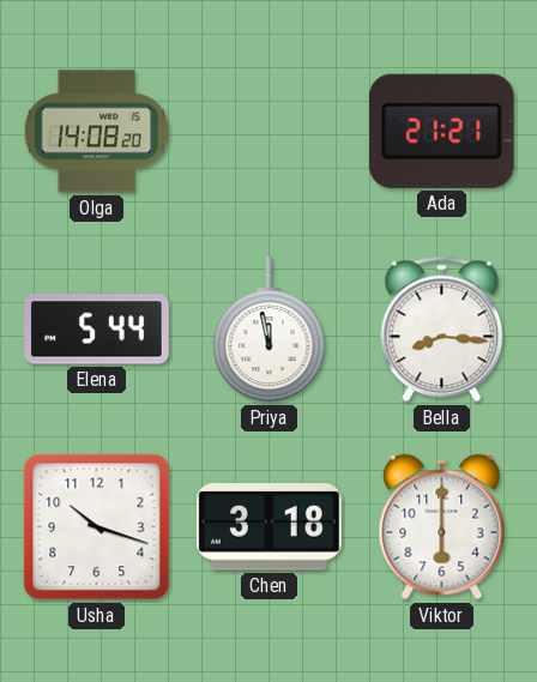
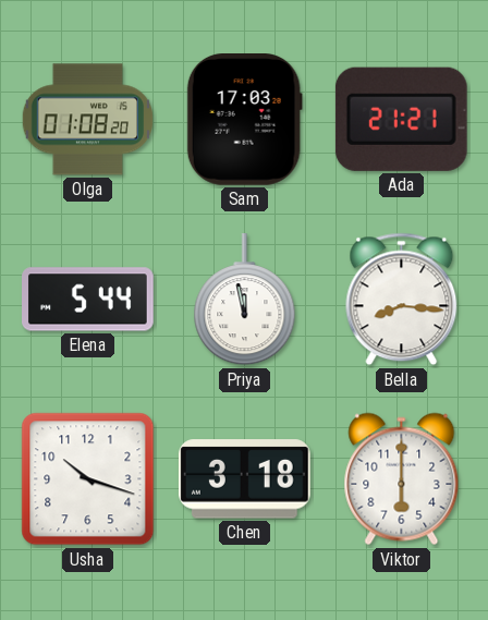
Olga: 14:08 -> 01:08 (87, 120)
Sam: none -> 17:03 (244, 120)
